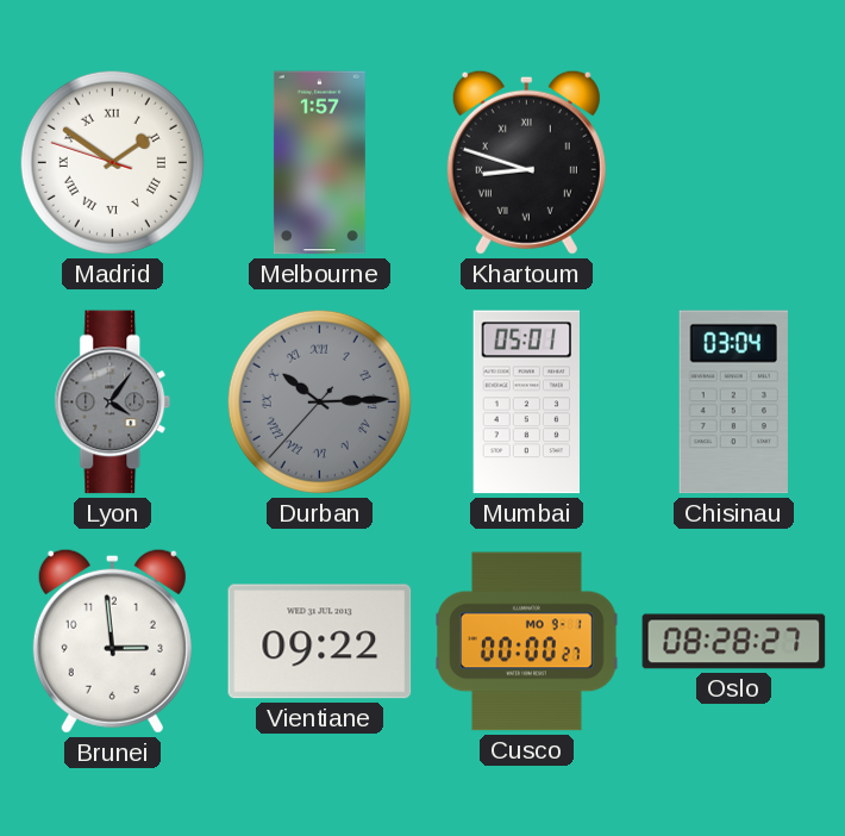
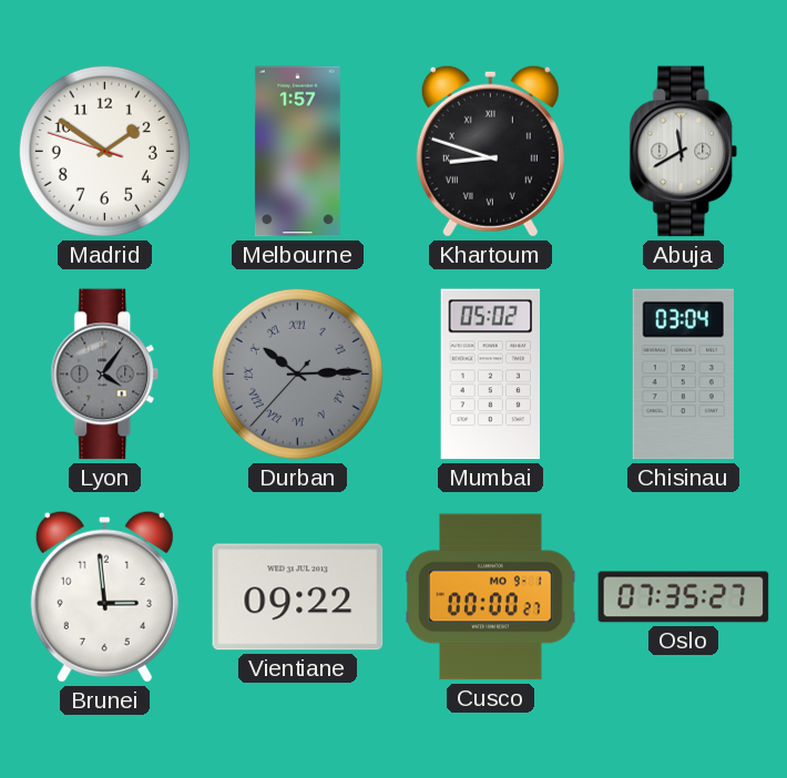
Madrid numerals: Roman -> Arabic (104, 151)
Abuja: none -> 11:40 (684, 152)
Mumbai: 05:01 -> 05:02 (490, 375)
Oslo: 08:28 -> 07:35 (684, 597)
